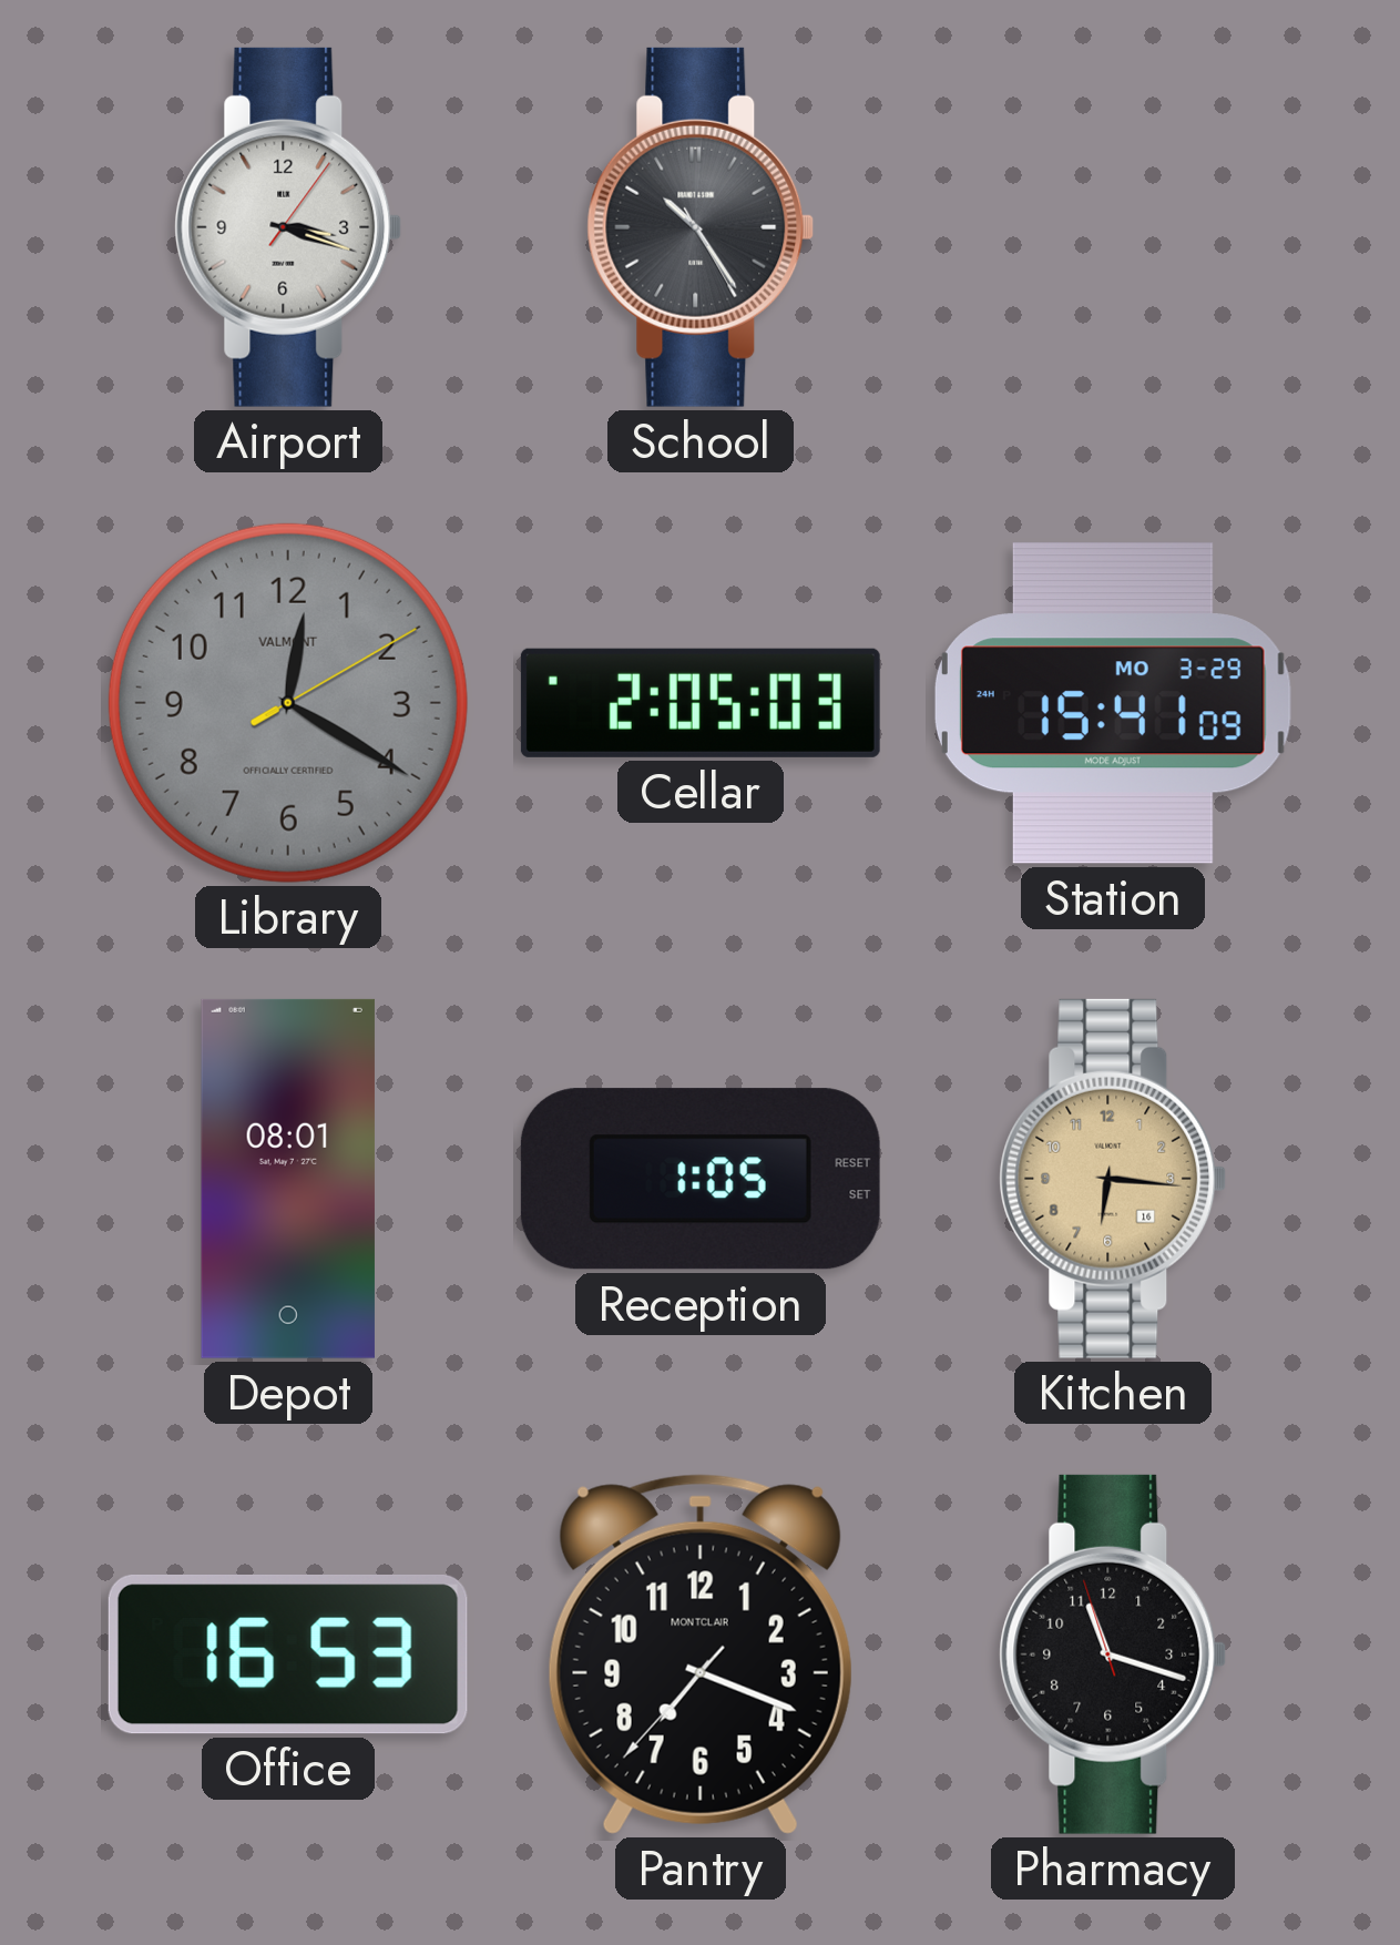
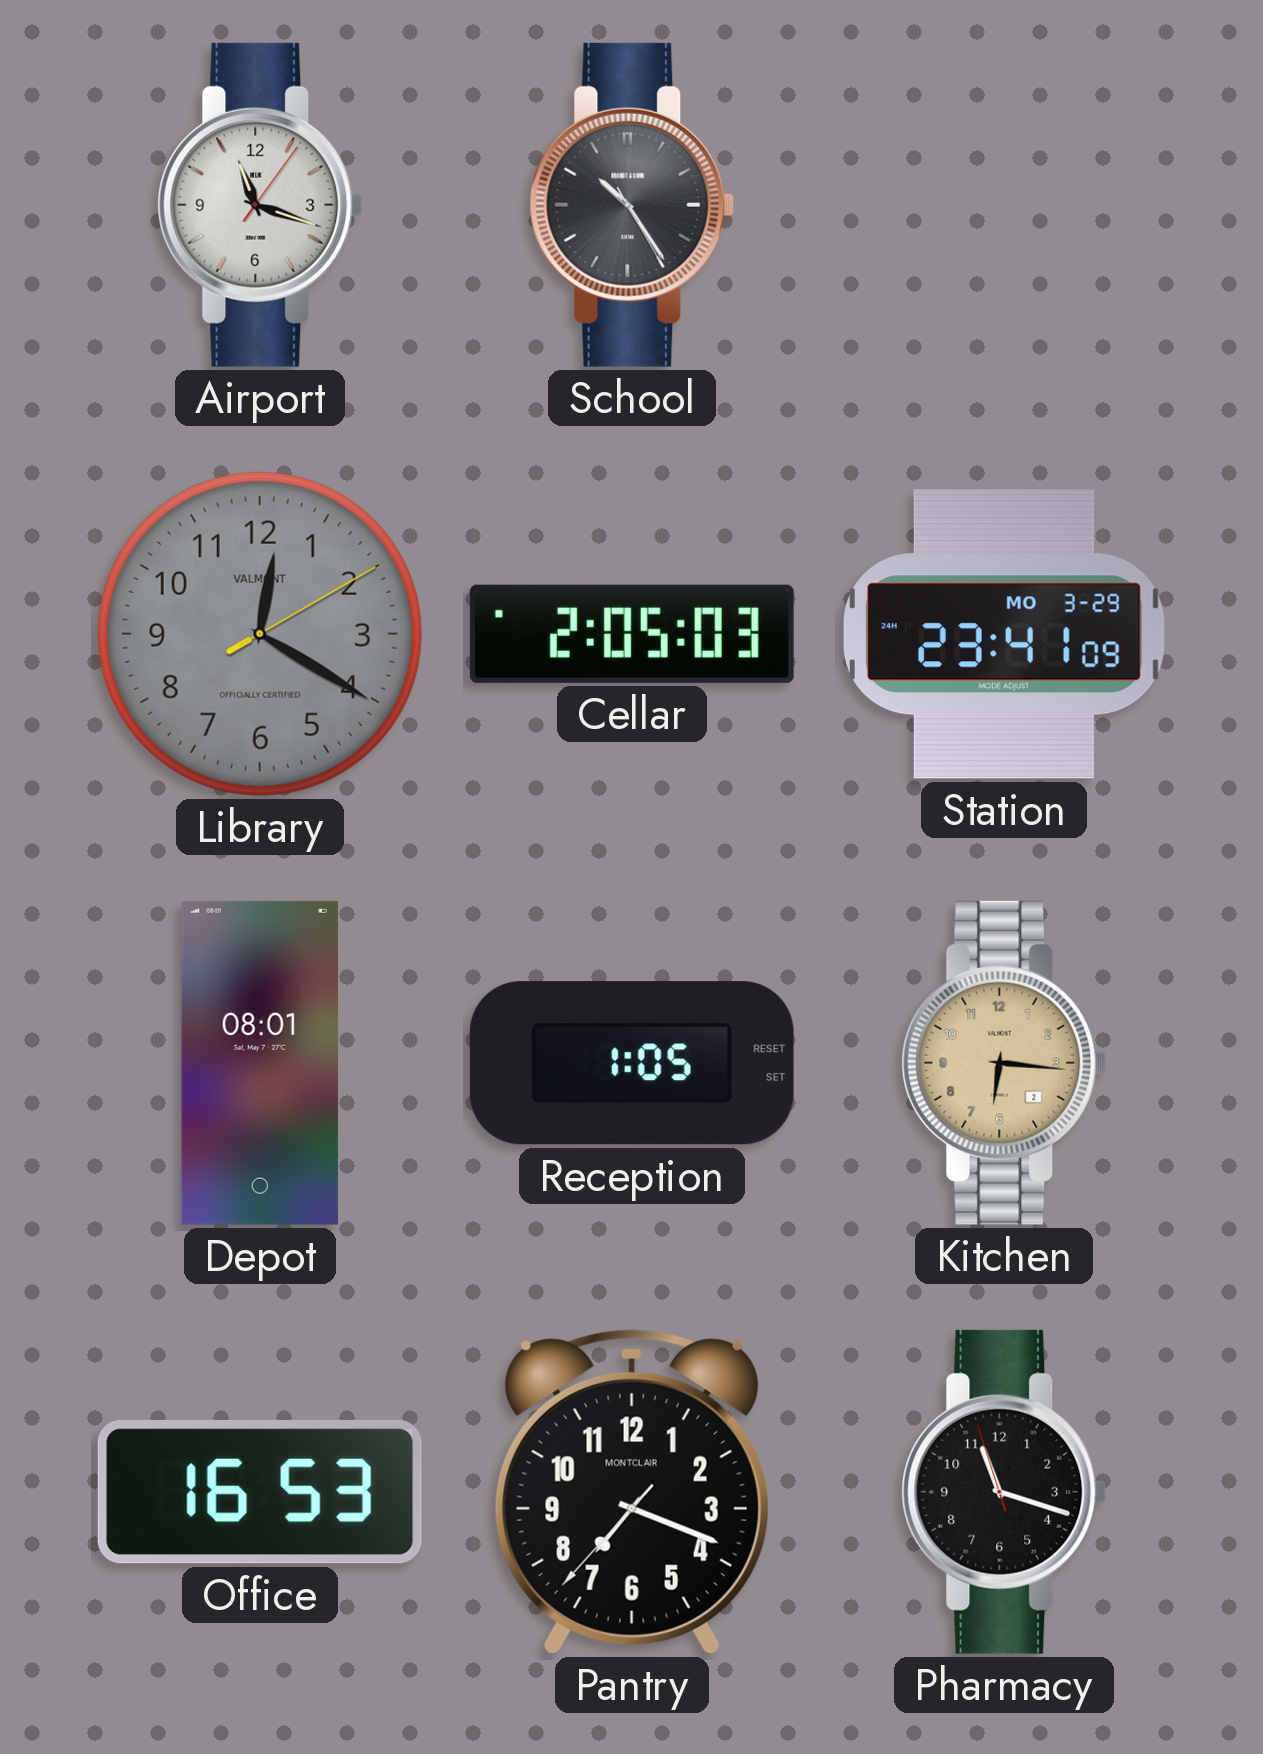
Airport: 3:18 -> 11:18 (260, 205)
Station: 15:41 -> 23:41 (1004, 634)
Kitchen date: 16 -> 2 (1004, 1063)
